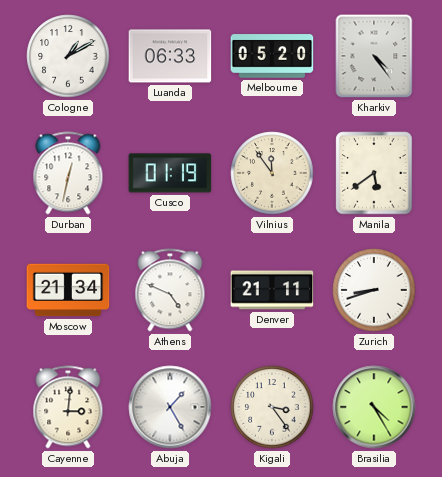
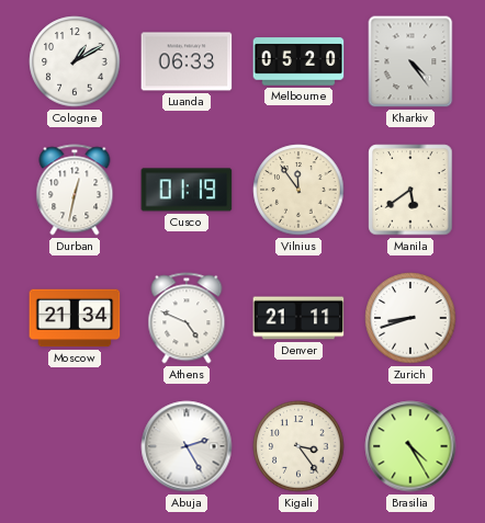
Cayenne: 3:01 -> none (68, 407)
Abuja: 1:25 -> 2:25 (187, 446)
